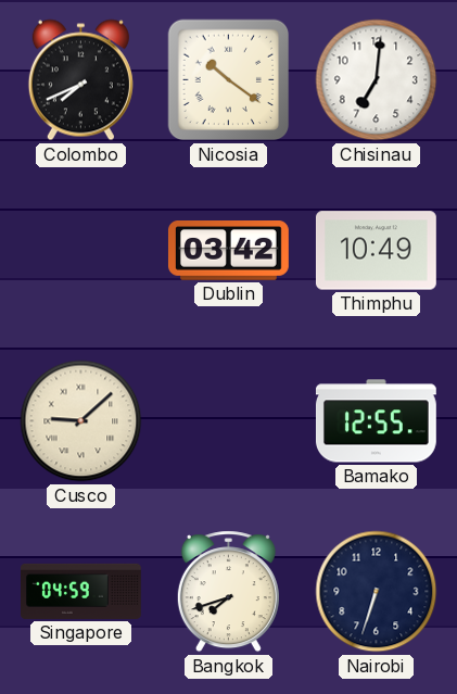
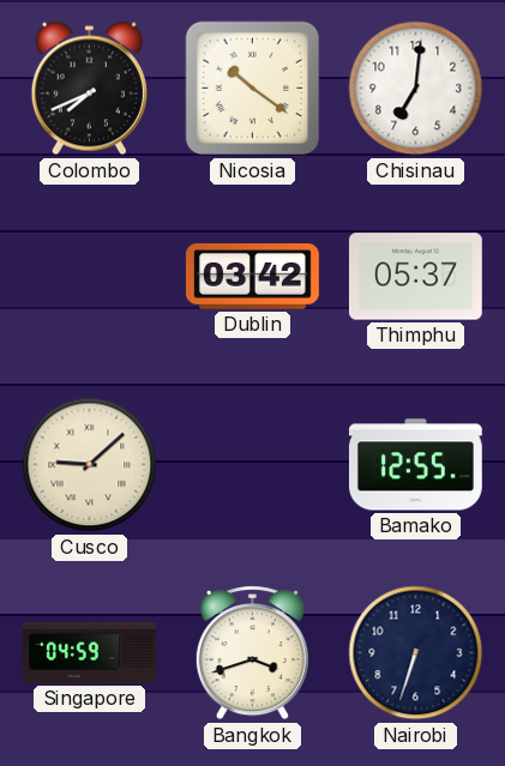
Thimphu: 10:49 -> 05:37 (415, 277)
Bangkok: 7:42 -> 3:42 (252, 653)
